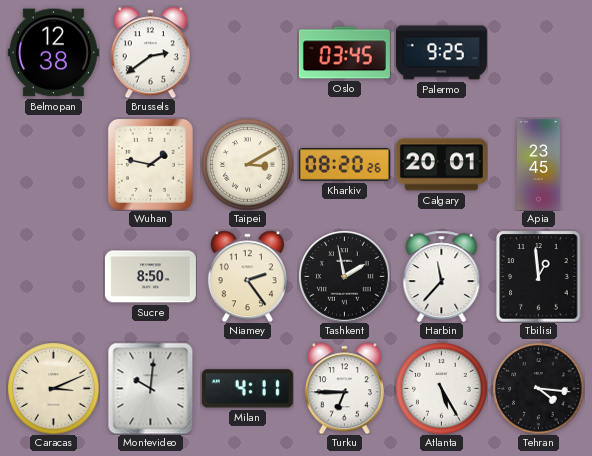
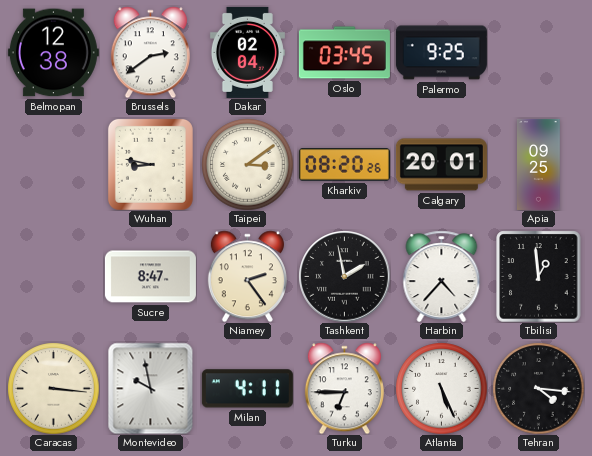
Dakar: none -> 02:04 (247, 52)
Wuhan: 1:47 -> 8:47 (150, 164)
Taipei: 3:10 -> 3:09 (247, 164)
Apia: 23:45 -> 09:25 (539, 164)
Sucre: 8:50 -> 8:47 (150, 277)
Harbin: 11:37 -> 4:37 (442, 276)
Caracas: 3:11 -> 3:16 (53, 388)
Montevideo: 10:01 -> 9:58 (151, 388)
Atlanta: 5:25 -> 5:26 (441, 388)
